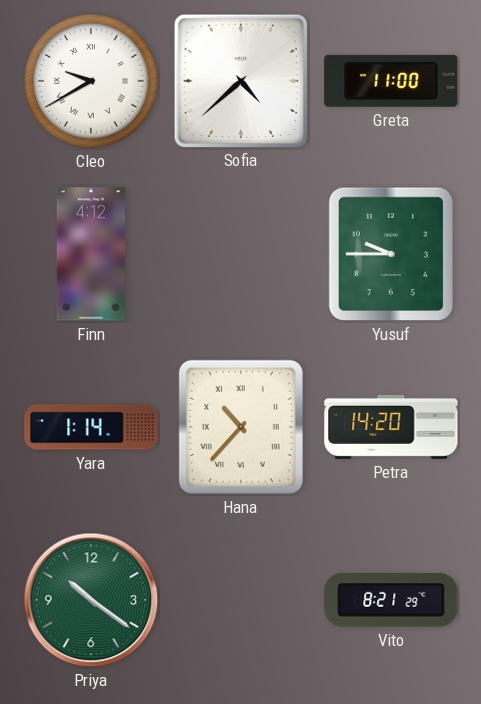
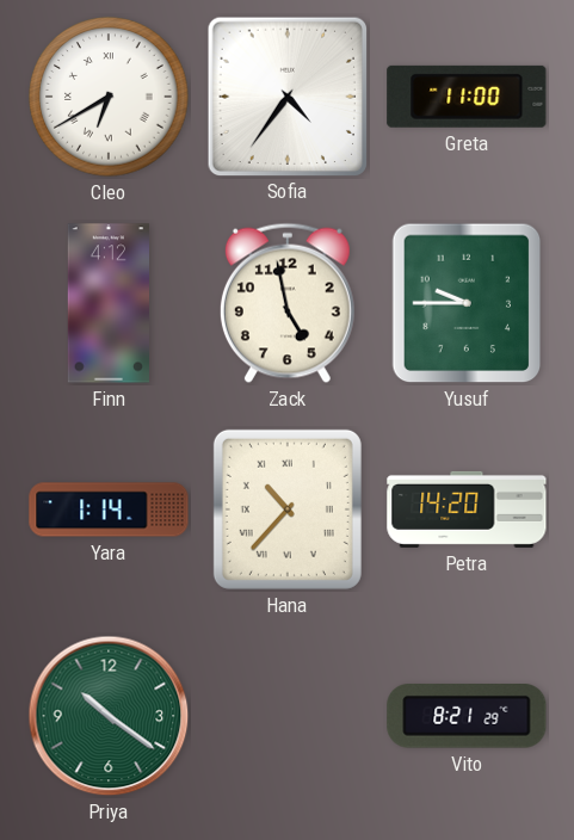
Cleo: 9:40 -> 6:40 (109, 97)
Sofia: 4:38 -> 4:36 (286, 95)
Zack: none -> 4:58 (288, 303)
